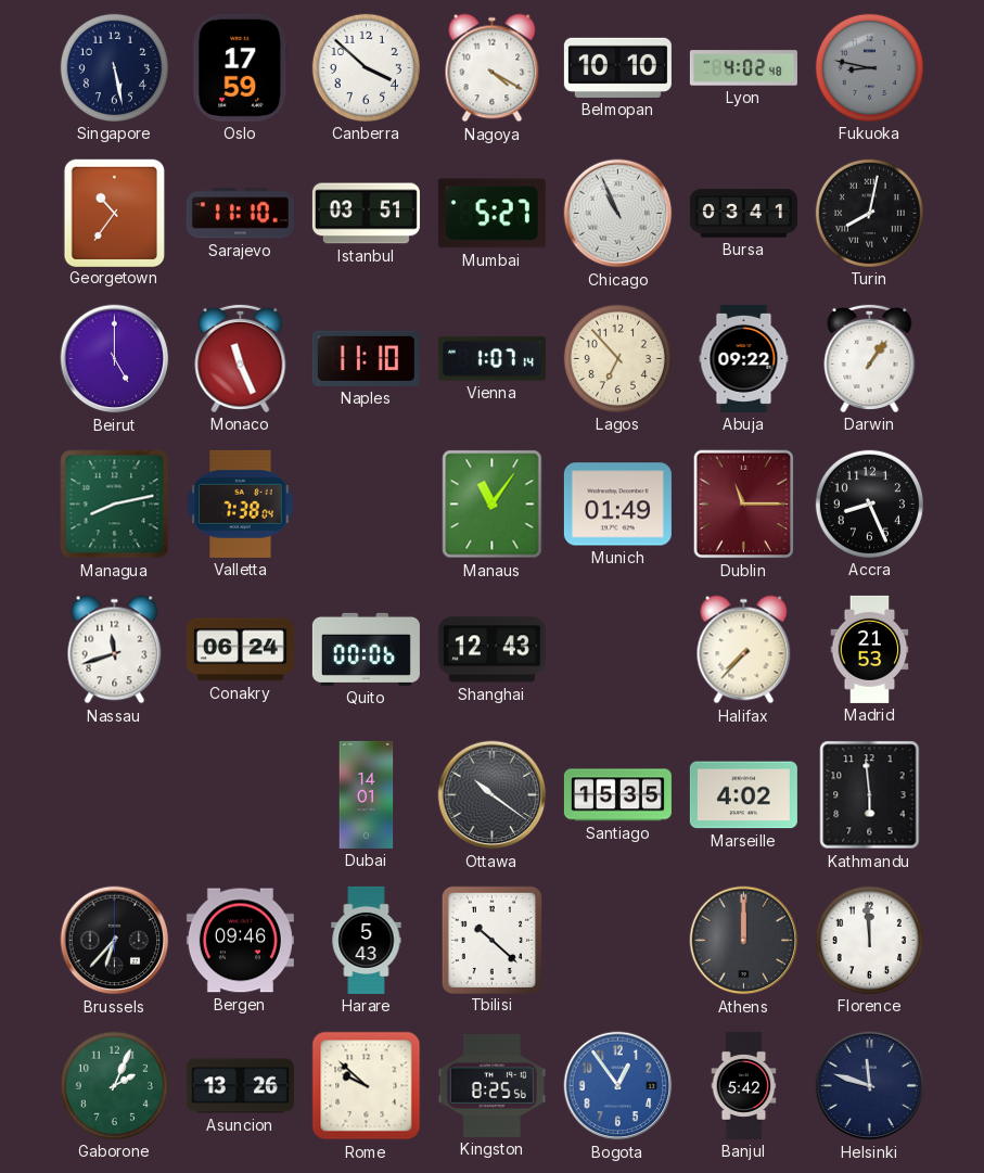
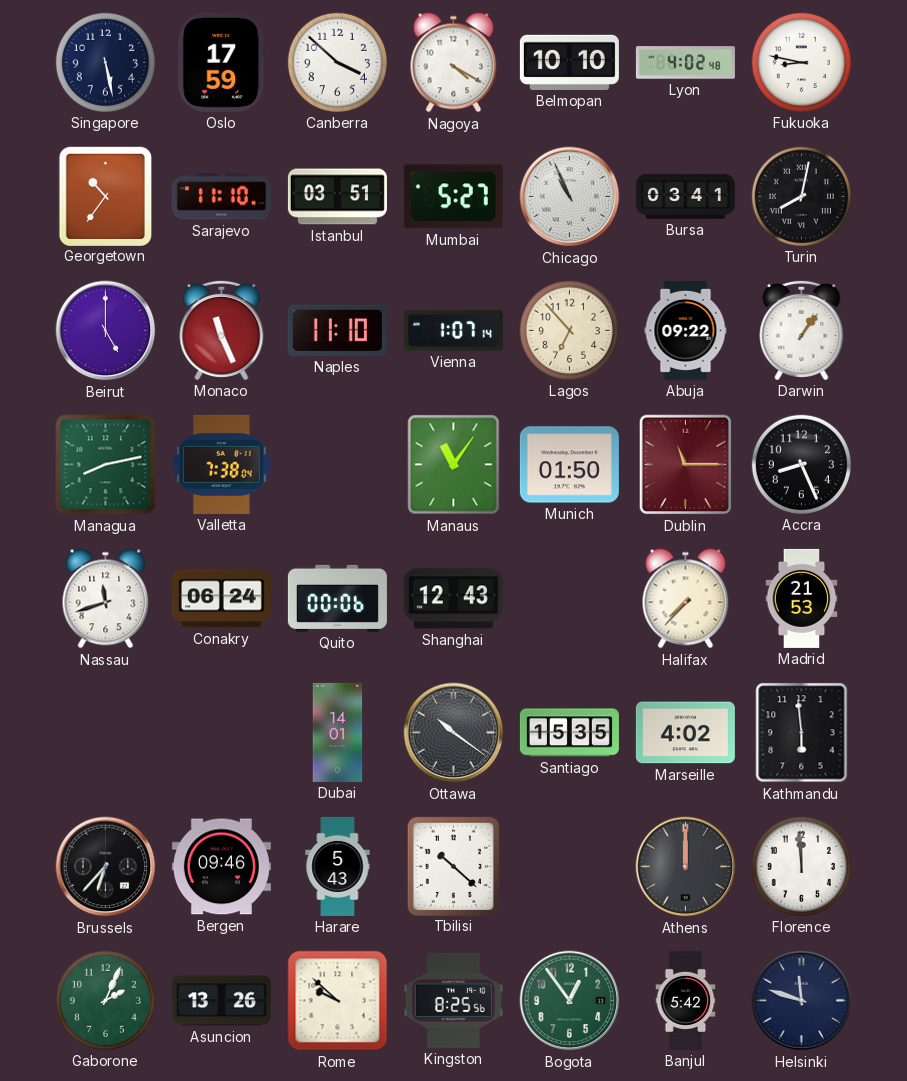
Fukuoka dial: grey -> white (801, 62)
Munich: 01:49 -> 01:50 (569, 465)
Bogota dial: blue -> green (570, 1001)
